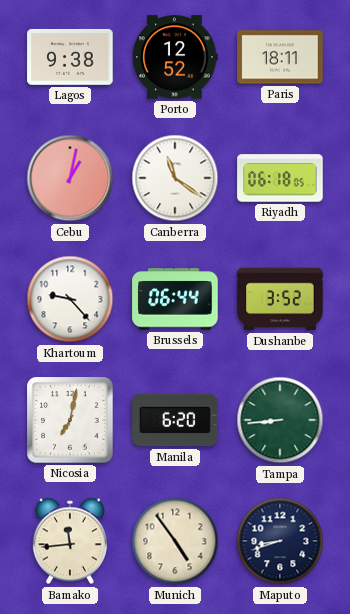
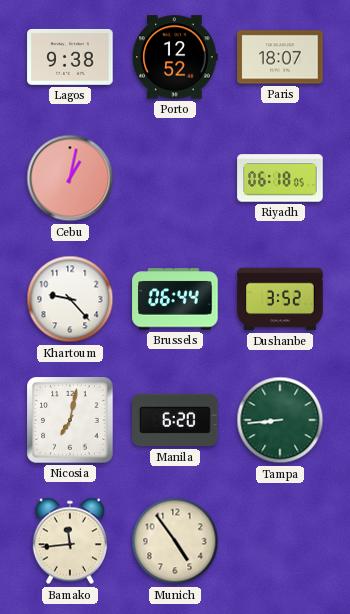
Paris: 18:11 -> 18:07 (280, 57)
Canberra: 11:21 -> none (175, 178)
Maputo: 8:42 -> none (280, 541)
